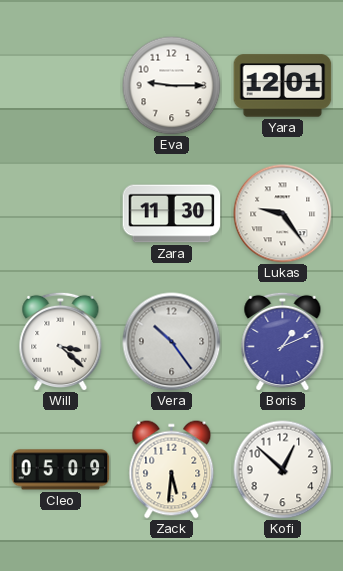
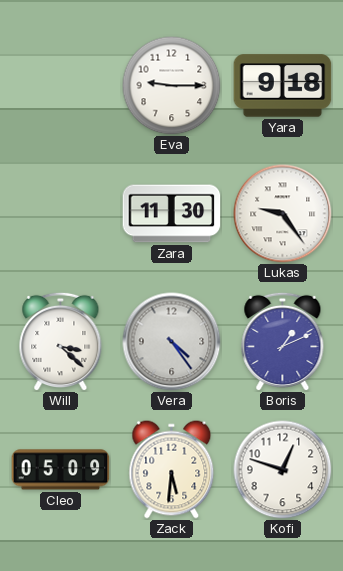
Yara: 12:01 -> 9:18 (283, 86)
Vera: 10:24 -> 4:24 (172, 342)
Kofi: 12:52 -> 12:48 (283, 470)
